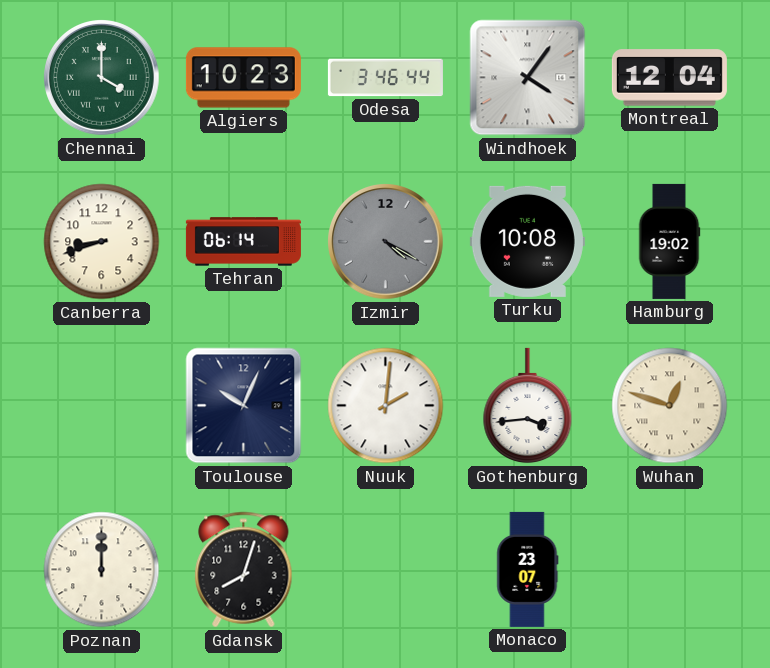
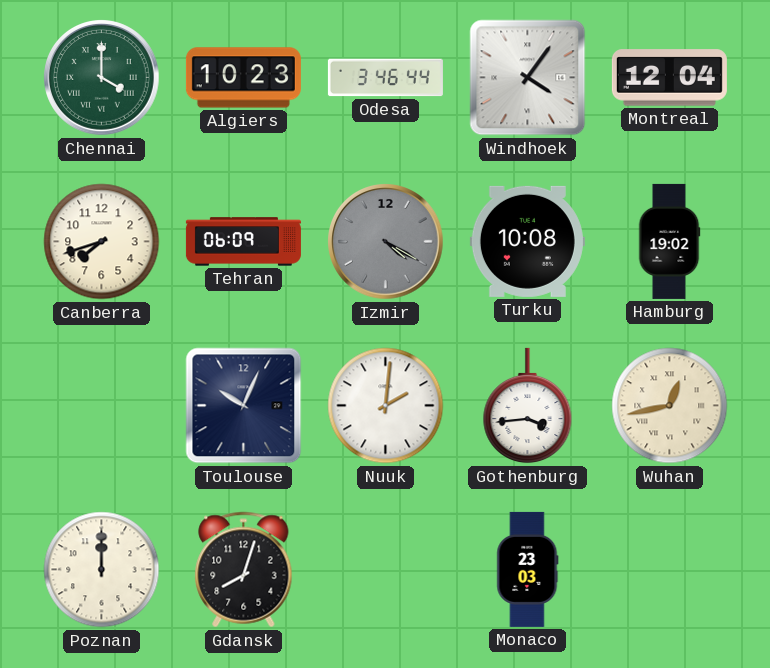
Canberra: 8:42 -> 7:42 (102, 242)
Tehran: 06:14 -> 06:09 (243, 242)
Wuhan: 12:48 -> 12:43 (670, 406)
Monaco: 23:07 -> 23:03 (528, 569)
